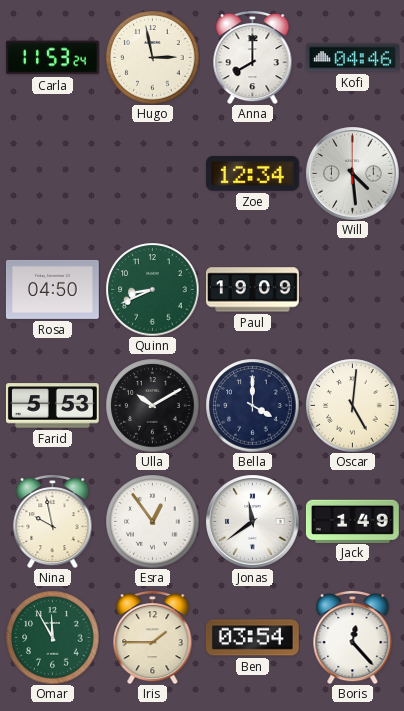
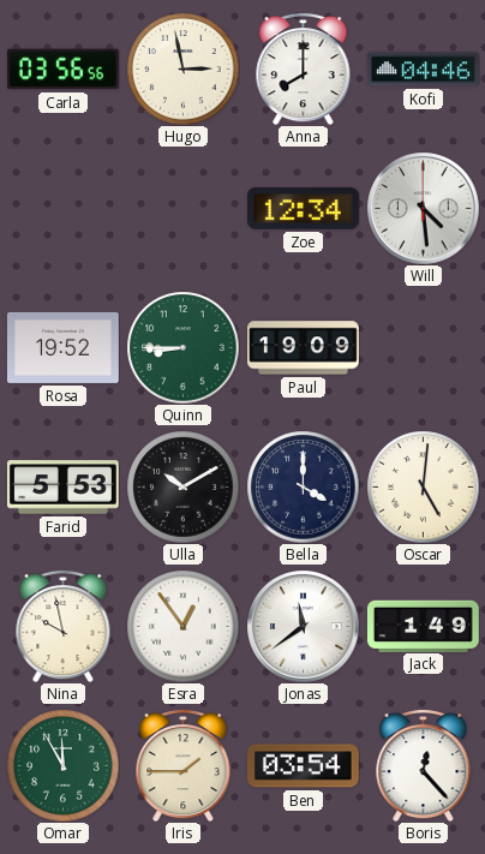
Carla: 11:53 -> 03:56 (62, 70)
Rosa: 04:50 -> 19:52 (62, 347)
Quinn: 8:41 -> 8:45 (182, 347)
